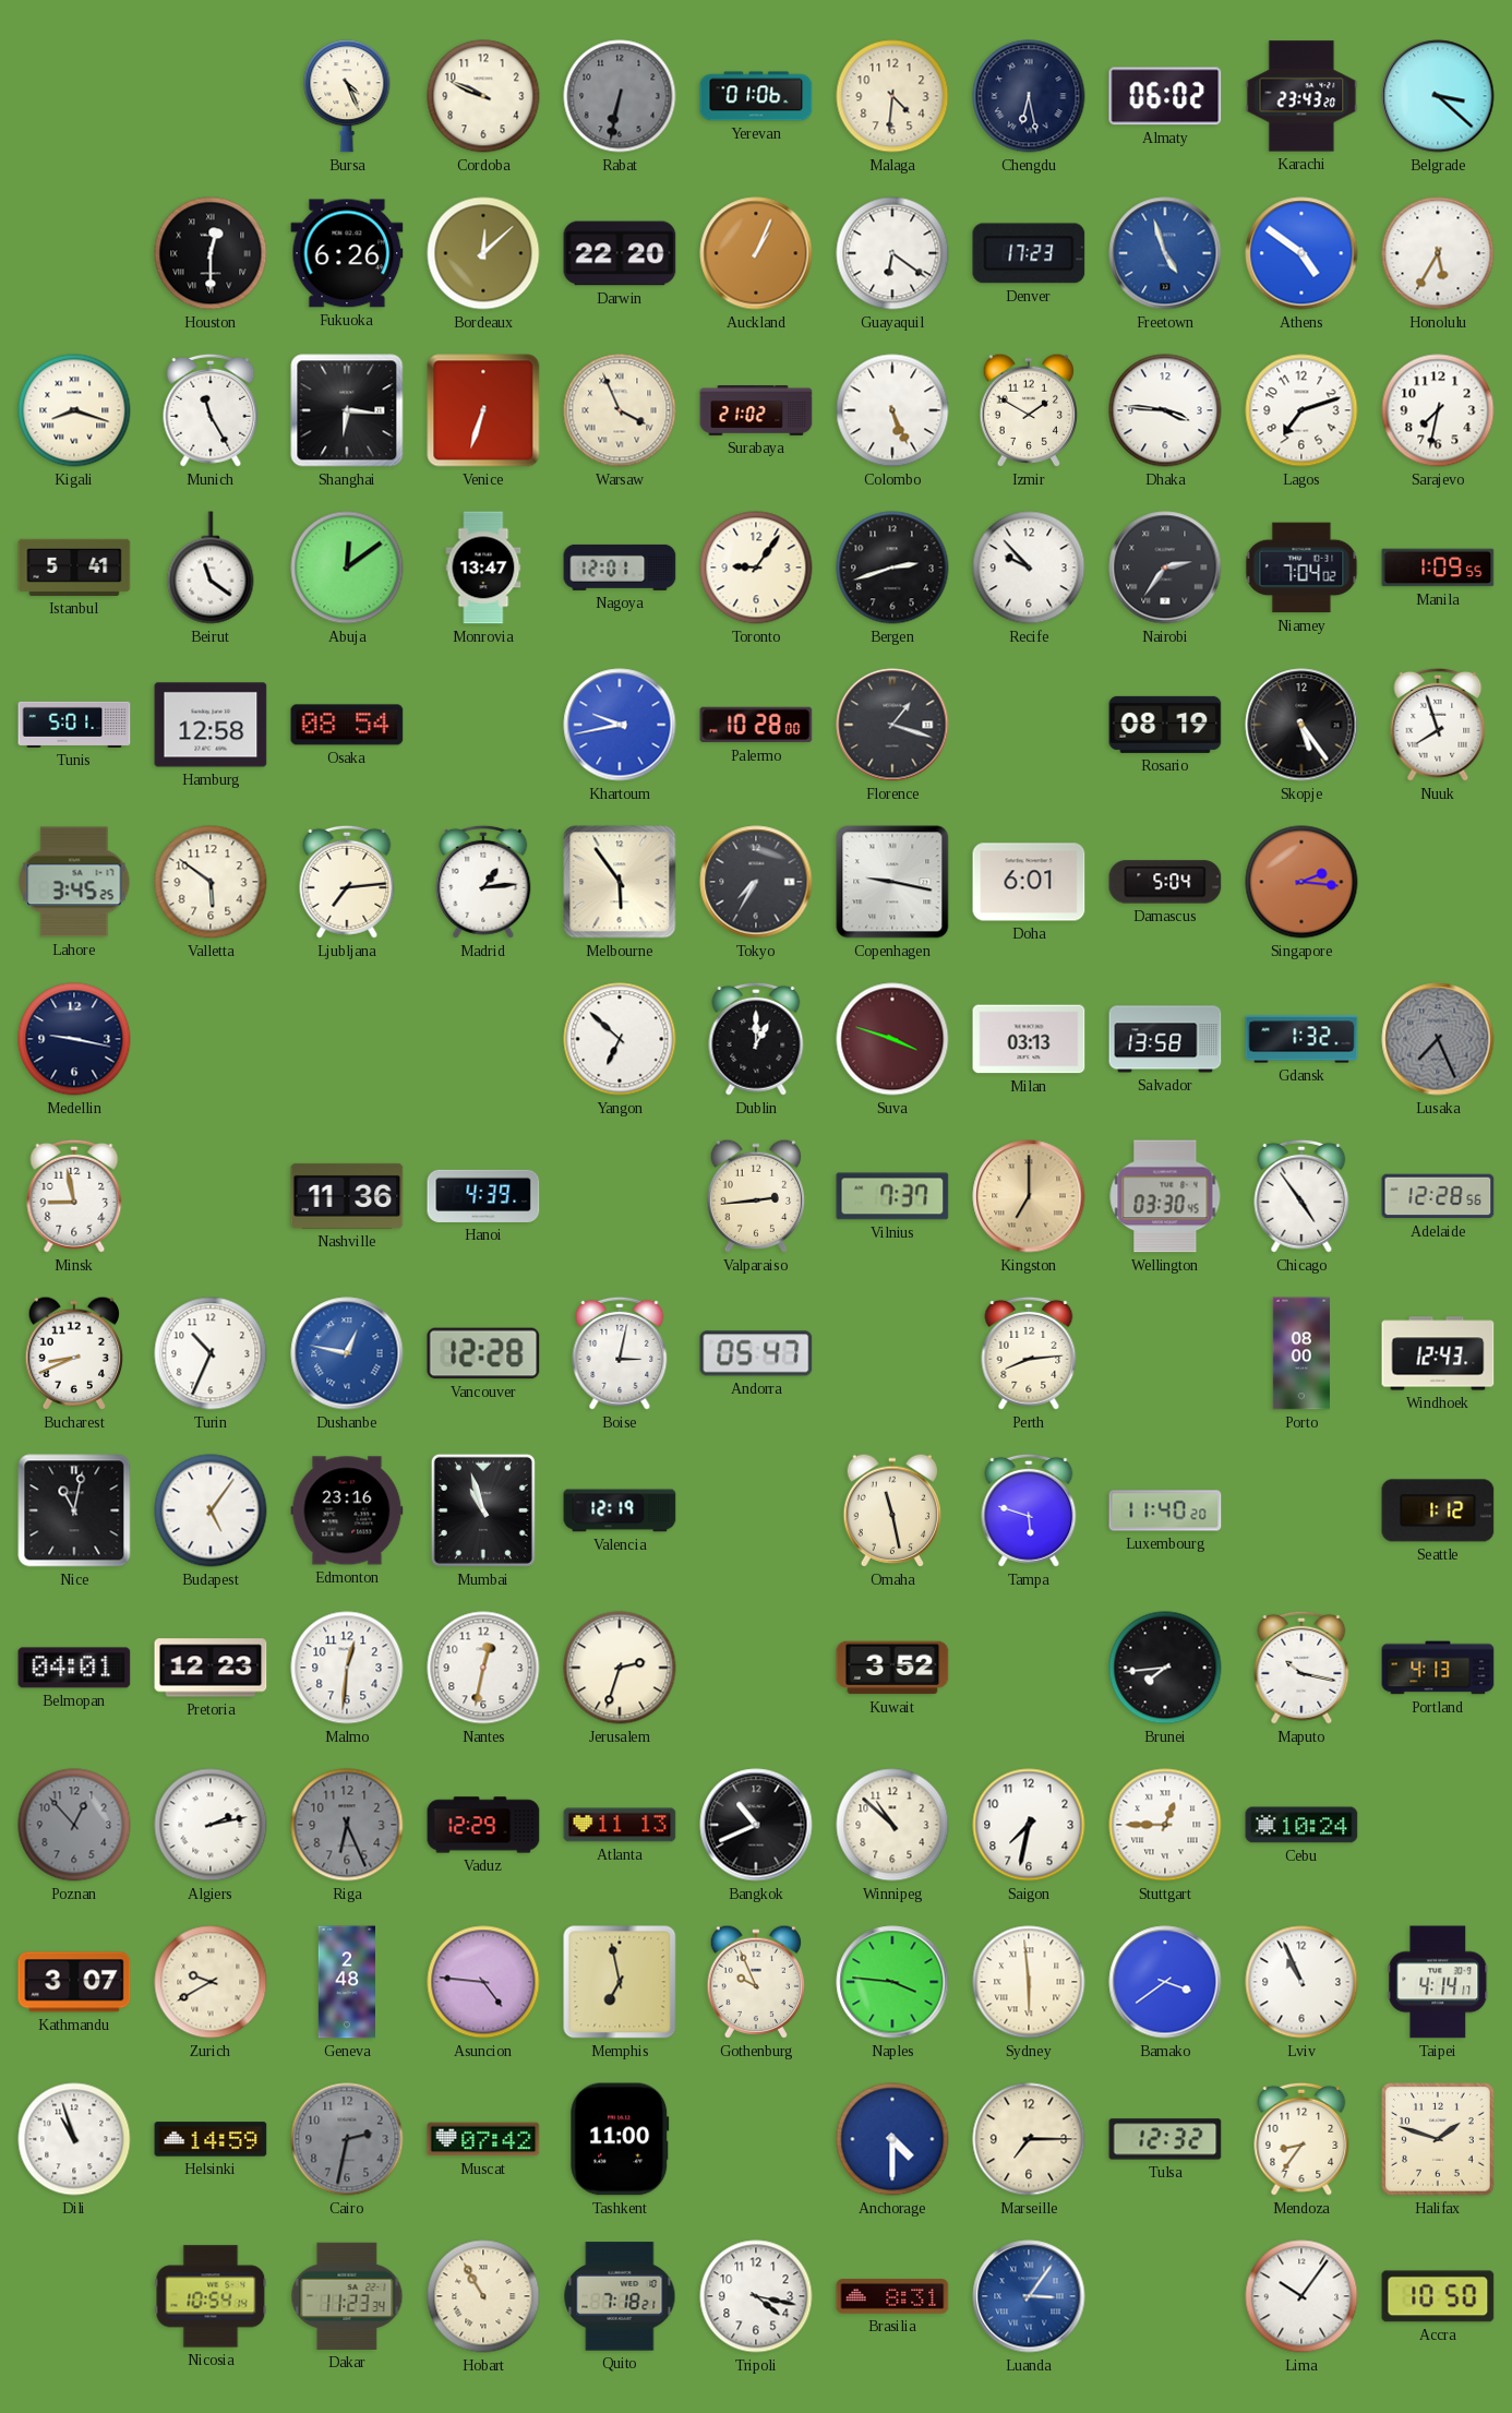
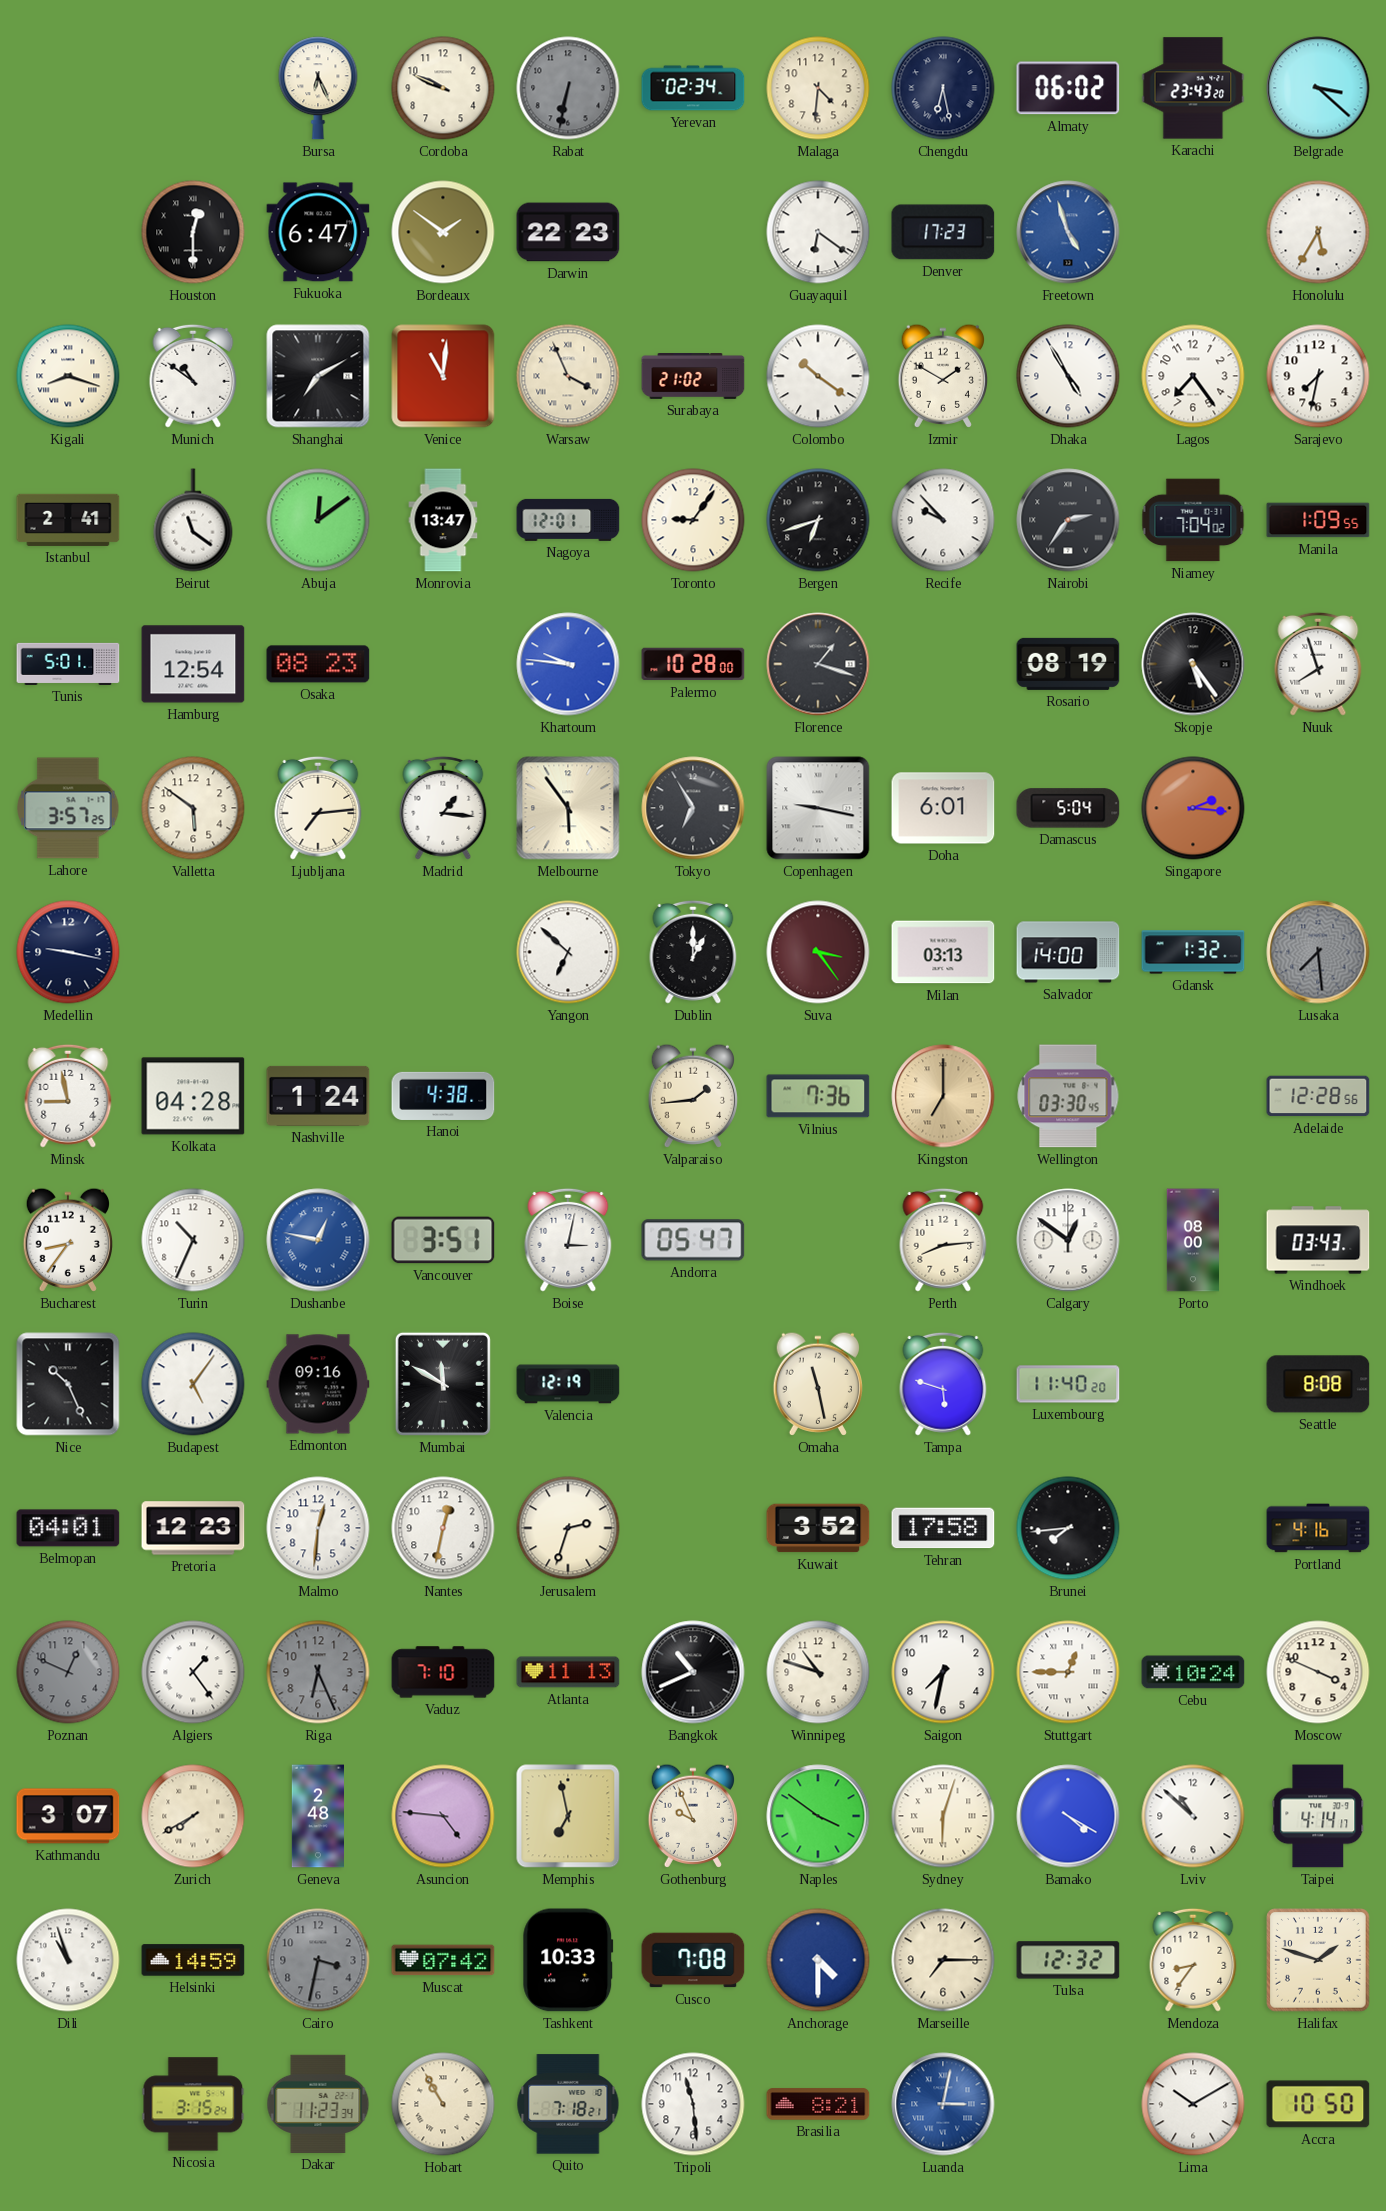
Bursa: 4:26 -> 6:26 (318, 88)
Yerevan: 01:06 -> 02:34 (693, 88)
Fukuoka: 6:26 -> 6:47 (318, 232)
Bordeaux: 12:08 -> 1:51 (443, 232)
Darwin: 22:20 -> 22:23 (568, 232)
Auckland: 1:04 -> none (756, 253)
Athens: 4:51 -> none (1301, 253)
Munich: 11:25 -> 10:51 (193, 376)
Shanghai: 6:16 -> 7:10 (318, 376)
Venice: 6:33 -> 11:01 (443, 376)
Colombo: 5:26 -> 10:21 (818, 376)
Dhaka: 3:46 -> 4:55 (1068, 376)
Lagos: 7:12 -> 7:24 (1193, 376)
Istanbul: 5:41 -> 2:41 (68, 520)
Bergen: 2:42 -> 6:42 (818, 520)
Hamburg: 12:58 -> 12:54 (193, 664)
Osaka: 08:54 -> 08:23 (318, 664)
Khartoum: 9:43 -> 9:46 (568, 664)
Lahore: 3:45 -> 3:57 (68, 808)
Madrid: 1:14 -> 1:16 (443, 808)
Tokyo: 7:35 -> 6:55 (693, 808)
Suva: 3:48 -> 3:24 (818, 952)
Salvador: 13:58 -> 14:00 (1068, 952)
Lusaka: 7:26 -> 7:29 (1318, 952)
Kolkata: none -> 04:28 (193, 1096)
Nashville: 11:36 -> 1:24 (318, 1096)
Hanoi: 4:39 -> 4:38 (443, 1096)
Valparaiso: 2:44 -> 1:44 (692, 1096)
Vilnius: 7:37 -> 7:36 (818, 1096)
Chicago: 4:54 -> none (1301, 1196)
Bucharest: 8:41 -> 8:36 (67, 1240)
Vancouver: 12:28 -> 3:51 (443, 1240)
Calgary: none -> 12:51 (1068, 1240)
Windhoek: 12:43 -> 03:43 (1318, 1240)
Nice: 11:02 -> 10:26 (68, 1384)
Edmonton: 23:16 -> 09:16 (318, 1384)
Mumbai: 10:57 -> 11:50 (443, 1384)
Seattle: 1:12 -> 8:08 (1318, 1384)
Tehran: none -> 17:58 (943, 1528)
Maputo: 10:17 -> none (1301, 1668)
Portland: 4:13 -> 4:16 (1318, 1528)
Poznan: 12:53 -> 12:49 (68, 1672)
Algiers: 2:13 -> 1:24 (193, 1672)
Vaduz: 12:29 -> 7:10 (443, 1672)
Winnipeg: 10:52 -> 10:48 (818, 1672)
Moscow: none -> 3:49 (1318, 1672)
Zurich: 9:40 -> 7:40 (193, 1816)
Naples: 3:46 -> 3:51 (818, 1816)
Sydney: 5:59 -> 6:03 (943, 1816)
Bamako: 3:39 -> 4:20 (1068, 1816)
Lviv: 10:56 -> 10:52 (1193, 1816)
Cairo: 2:32 -> 3:32 (318, 1960)
Tashkent: 11:00 -> 10:33 (568, 1960)
Cusco: none -> 7:08 (693, 1960)
Nicosia: 10:54 -> 3:15 (193, 2104)
Tripoli: 4:17 -> 11:29 (693, 2104)
Brasilia: 8:31 -> 8:21 (818, 2104)
Luanda: 3:06 -> 3:02 (943, 2104)
Lima: 10:06 -> 10:10 (1193, 2104)
